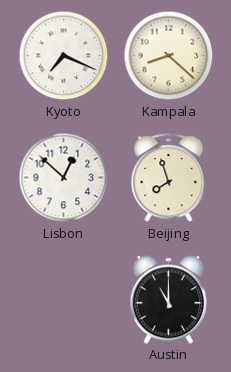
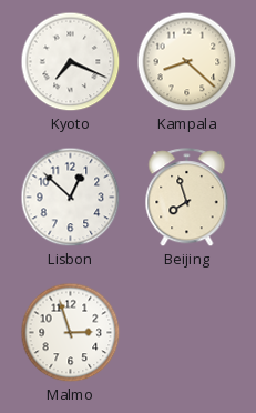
Malmo: none -> 2:57 (71, 333)
Austin: 11:00 -> none (168, 300)
